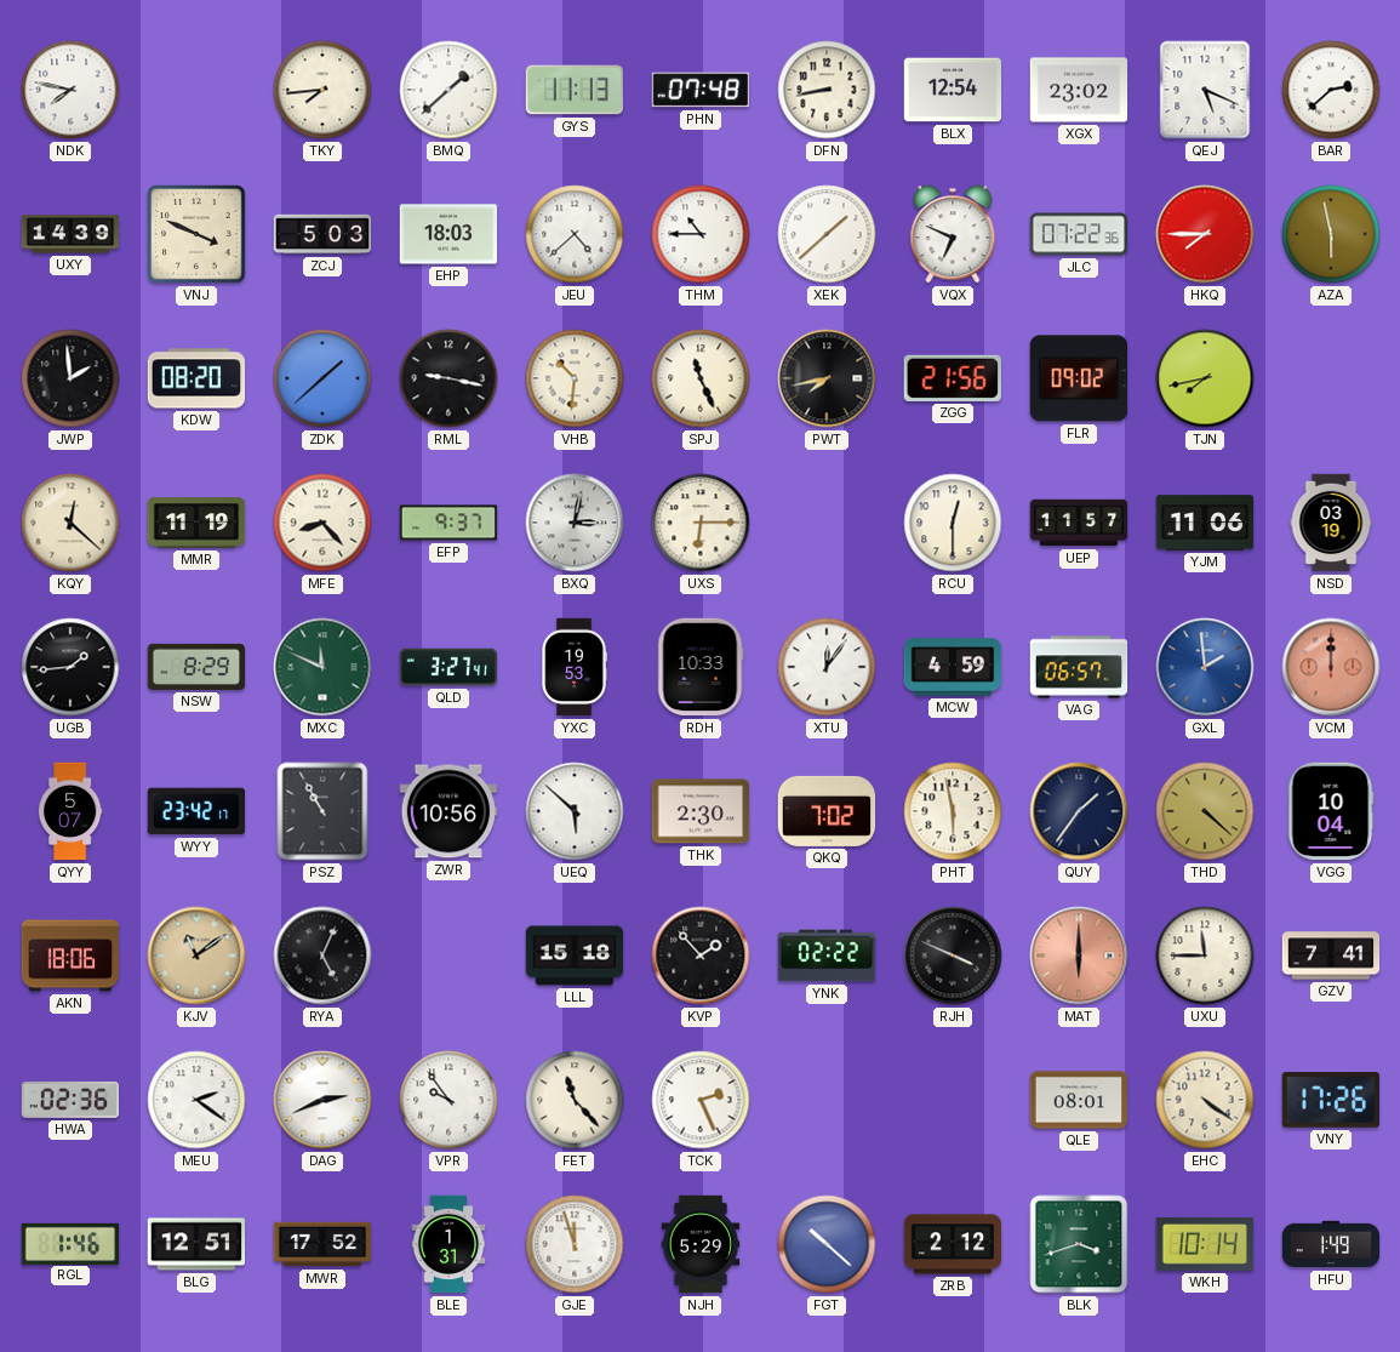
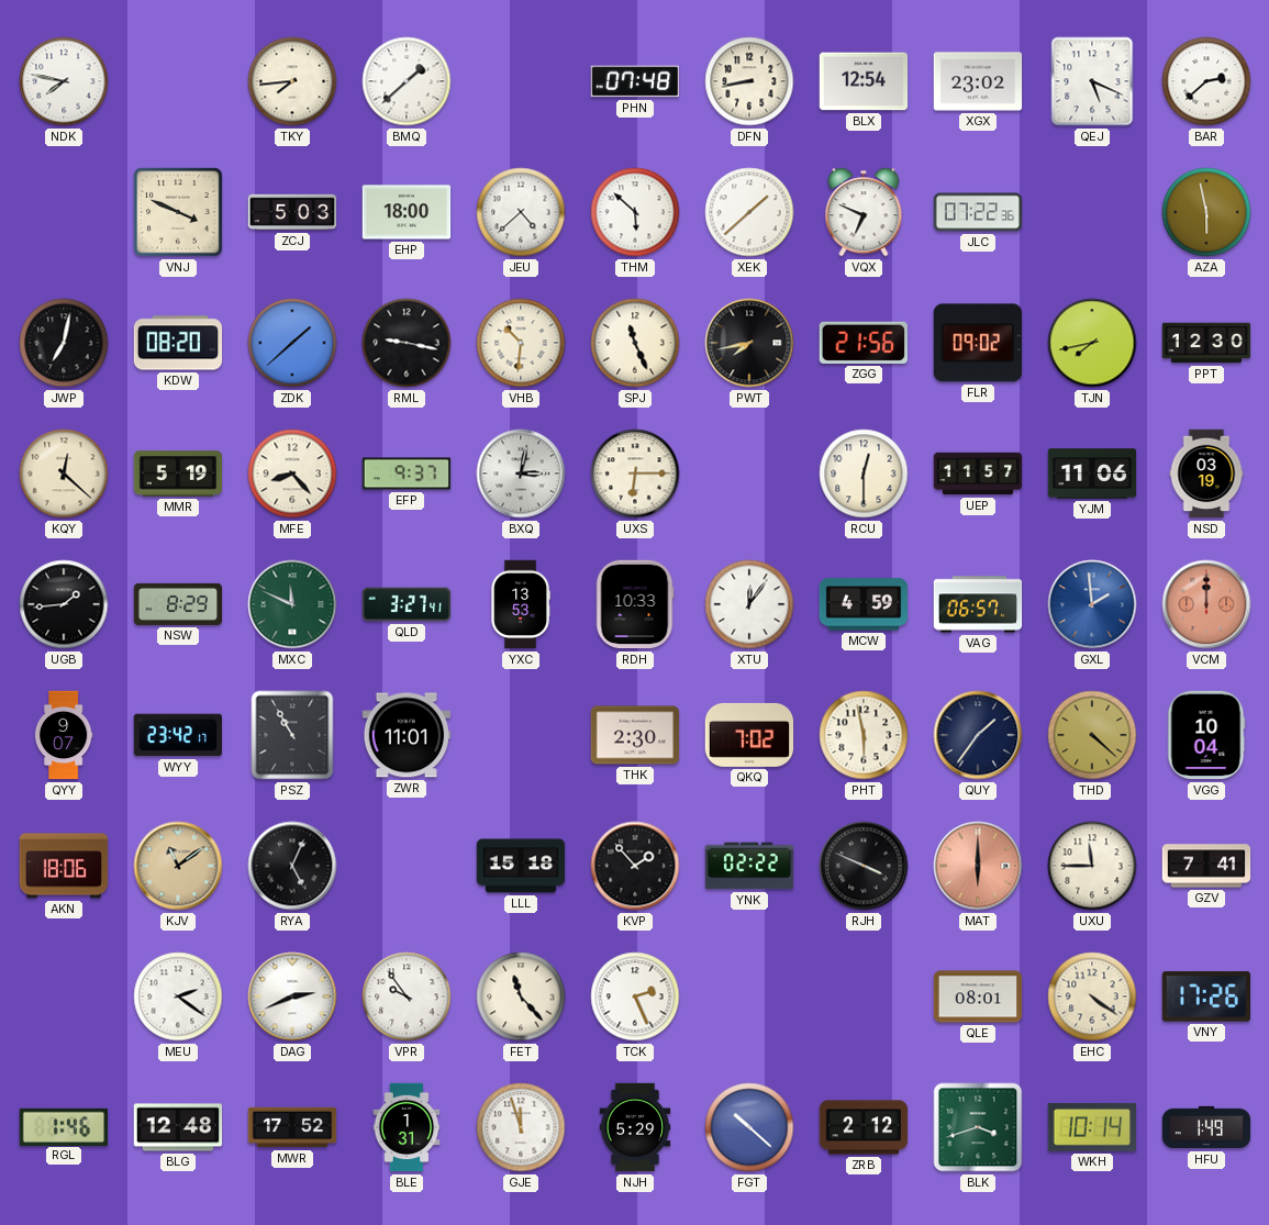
GYS: 11:13 -> none (573, 90)
UXY: 14:39 -> none (70, 234)
EHP: 18:03 -> 18:00 (407, 212)
THM: 10:45 -> 5:52 (635, 212)
HKQ: 7:45 -> none (1205, 234)
JWP: 1:59 -> 7:02 (64, 343)
PPT: none -> 12:30 (1206, 343)
MMR: 11:19 -> 5:19 (178, 474)
YXC: 19:53 -> 13:53 (521, 604)
QYY: 5:07 -> 9:07 (64, 735)
ZWR: 10:56 -> 11:01 (407, 735)
UEQ: 5:52 -> none (575, 811)
HWA: 02:36 -> none (70, 1100)
BLG: 12:51 -> 12:48 (178, 1127)
